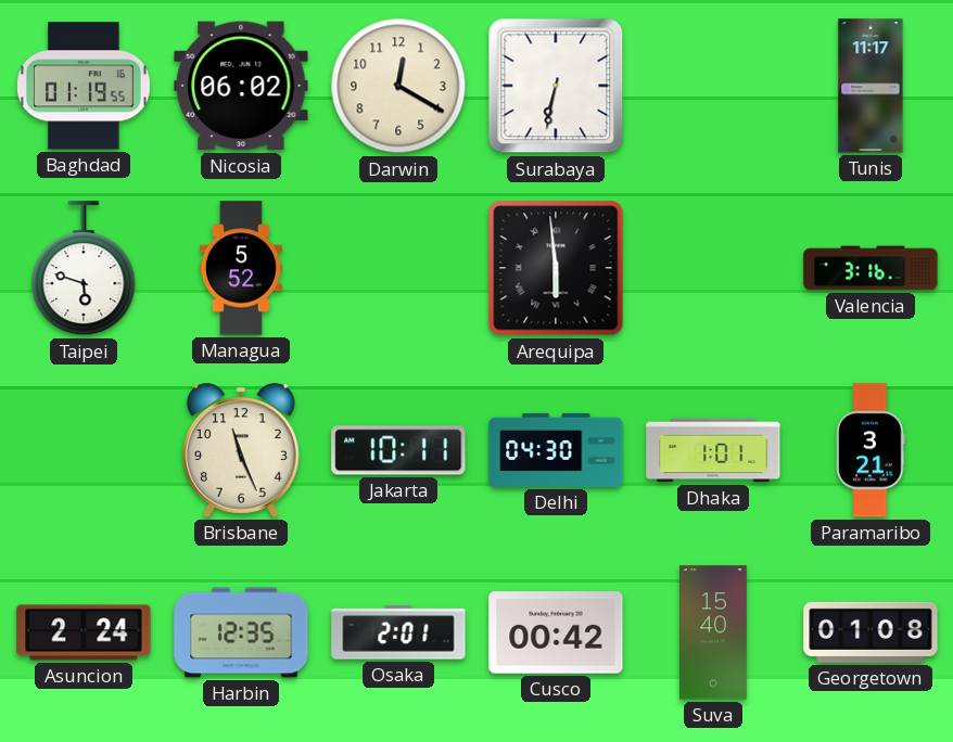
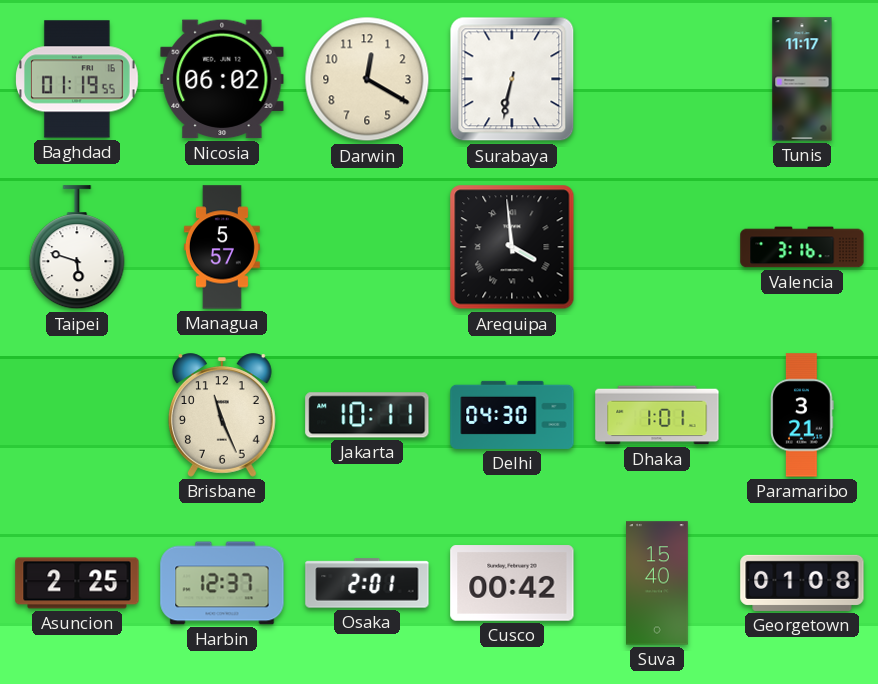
Managua: 5:52 -> 5:57 (222, 247)
Arequipa: 5:59 -> 3:59 (512, 247)
Asuncion: 2:24 -> 2:25 (77, 583)
Harbin: 12:35 -> 12:37 (222, 583)
